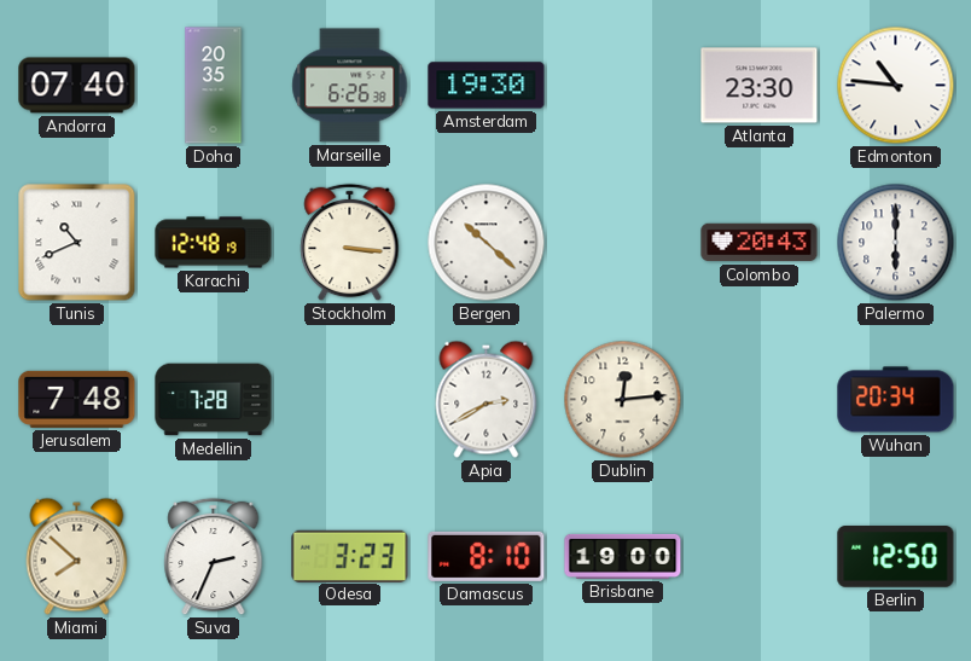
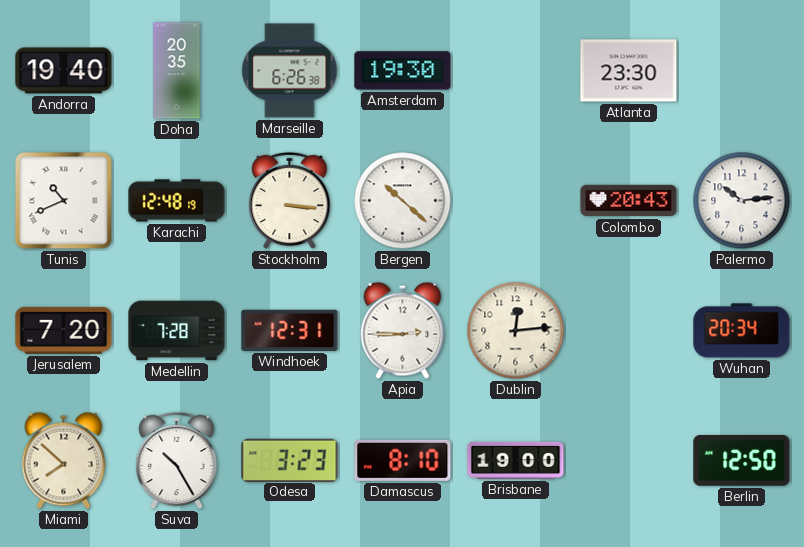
Andorra: 07:40 -> 19:40 (64, 71)
Edmonton: 10:46 -> none (896, 86)
Palermo: 6:00 -> 10:14 (742, 201)
Jerusalem: 7:48 -> 7:20 (64, 330)
Windhoek: none -> 12:31 (290, 330)
Apia: 2:40 -> 2:45 (403, 330)
Suva: 2:34 -> 10:25 (177, 461)
